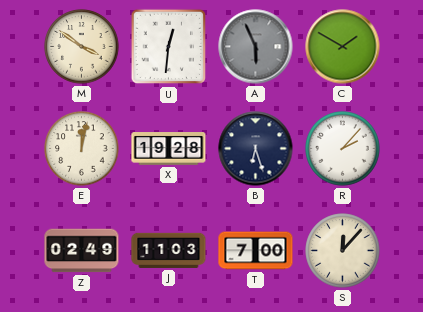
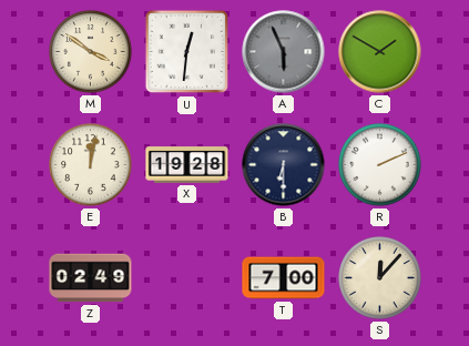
B: 6:27 -> 6:30 (284, 165)
R: 2:07 -> 2:11 (380, 165)
J: 11:03 -> none (169, 250)
